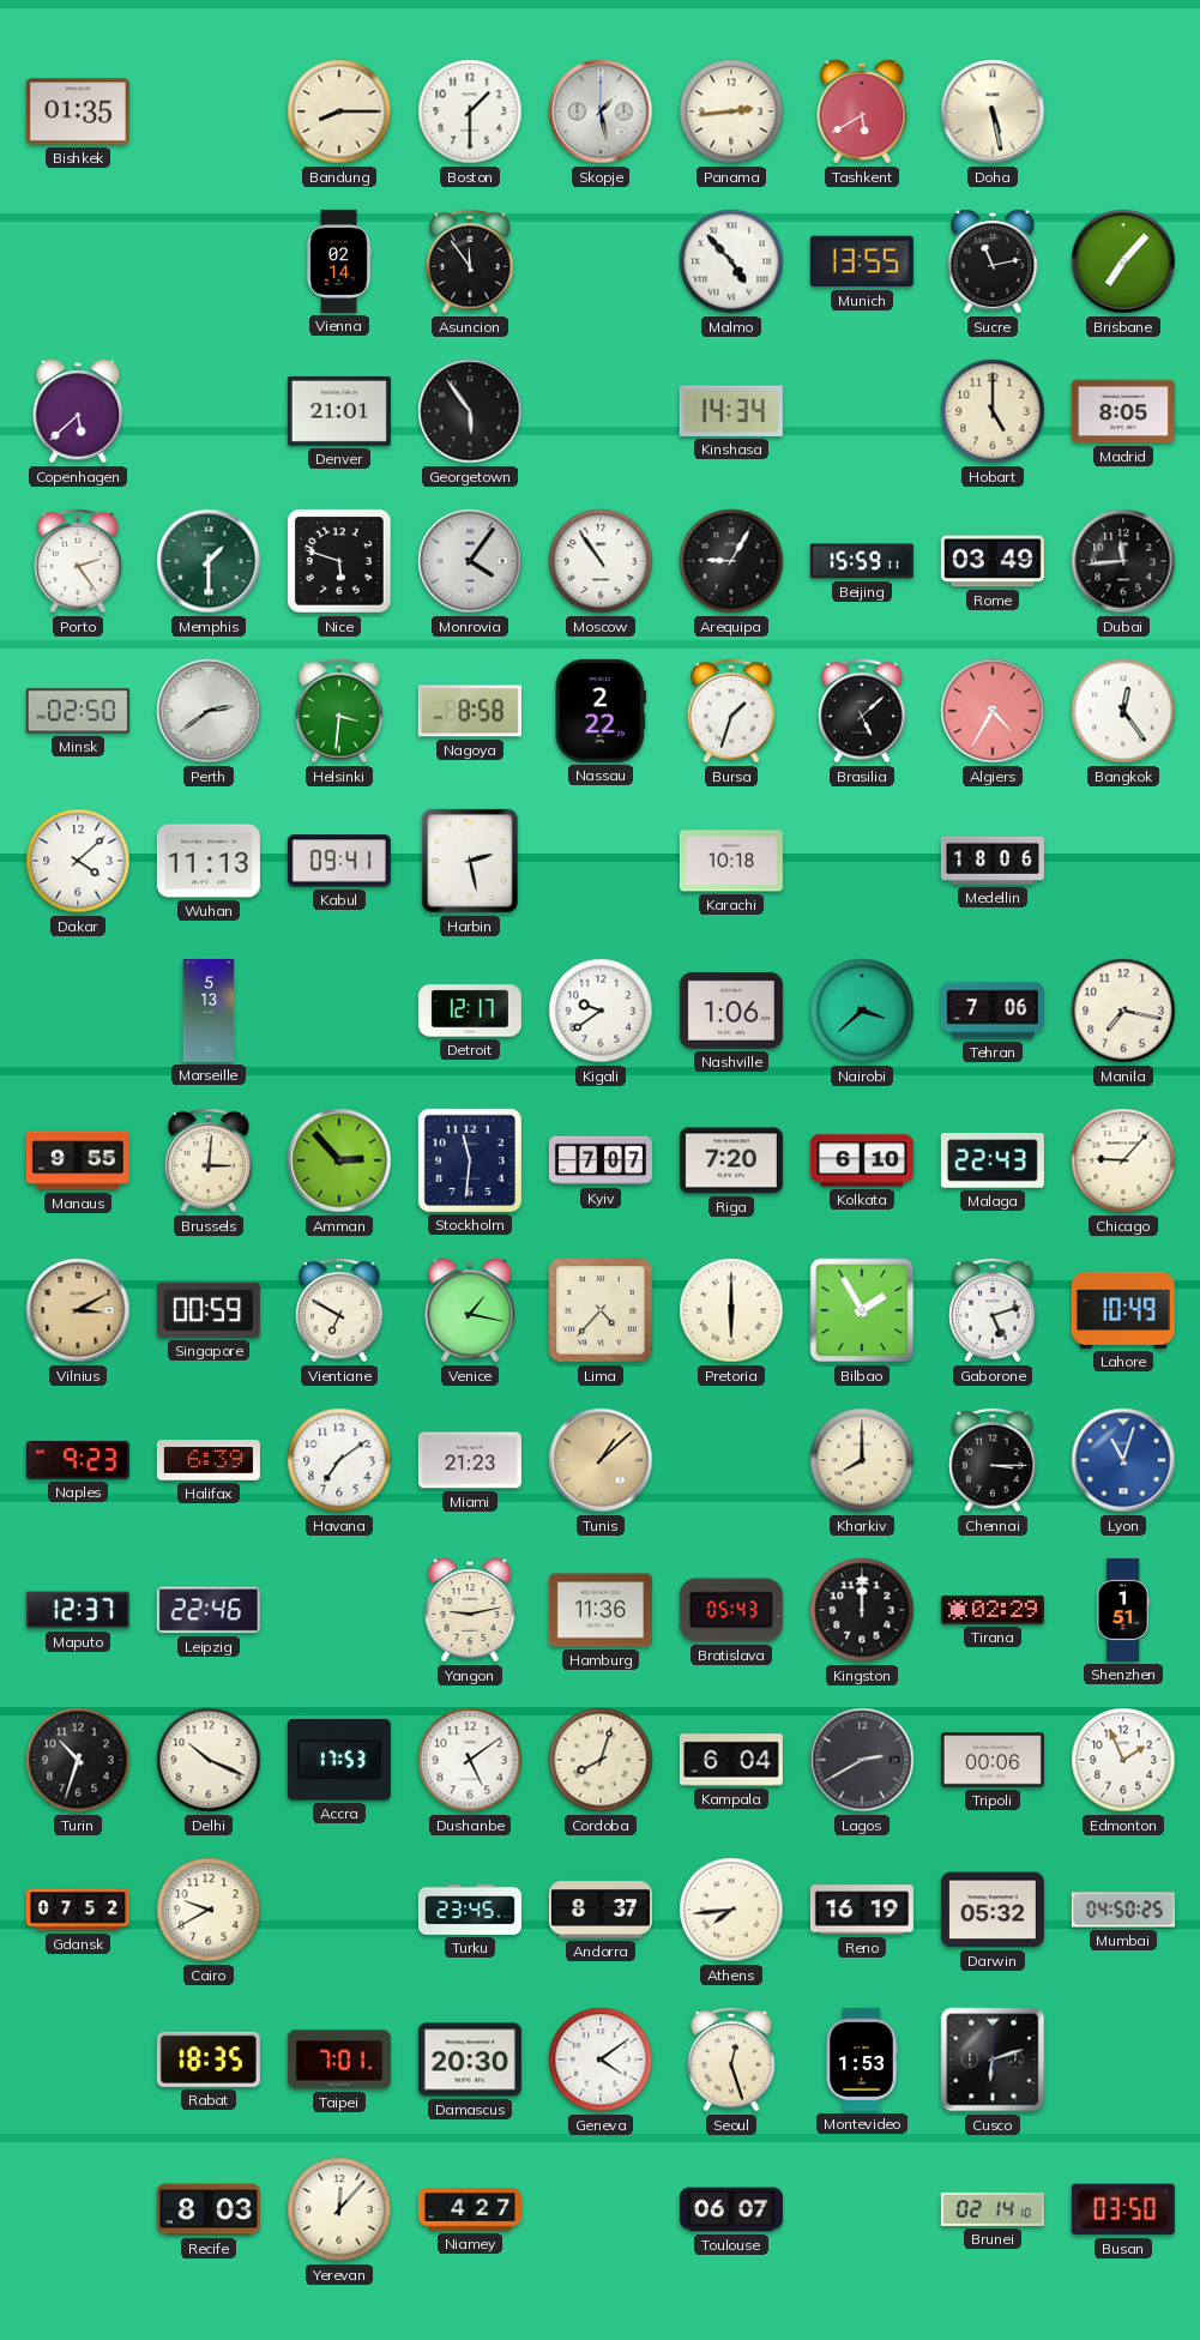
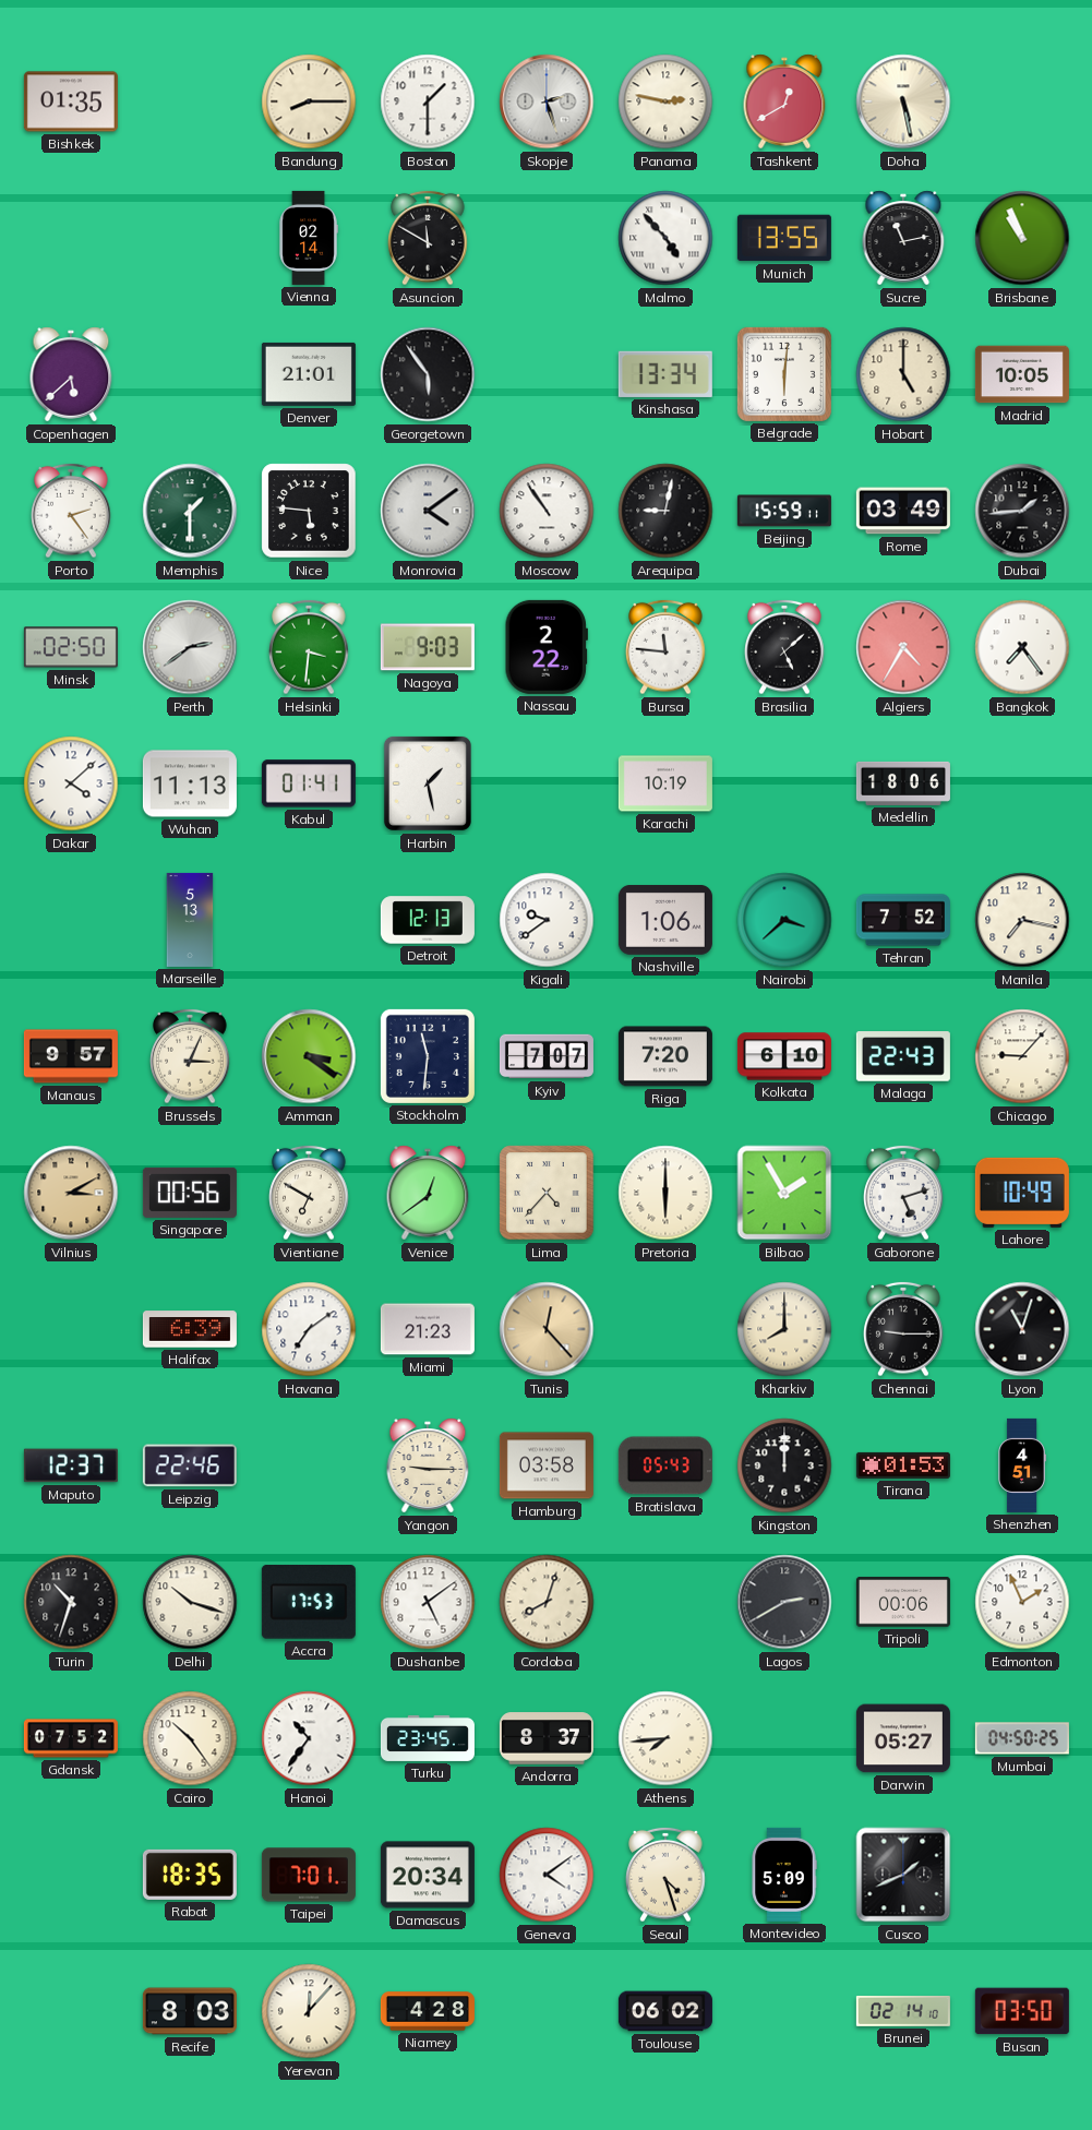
Skopje: 1:28 -> 2:27 (547, 101)
Panama: 2:44 -> 2:47 (665, 101)
Tashkent: 5:40 -> 12:40 (784, 101)
Asuncion: 11:54 -> 11:50 (428, 238)
Brisbane: 7:07 -> 10:56 (1022, 238)
Kinshasa: 14:34 -> 13:34 (665, 374)
Belgrade: none -> 6:01 (784, 374)
Madrid: 8:05 -> 10:05 (1022, 374)
Nice: 5:48 -> 5:46 (309, 511)
Monrovia: 4:06 -> 4:09 (428, 511)
Arequipa: 9:05 -> 9:02 (665, 511)
Dubai: 11:44 -> 1:44 (1022, 511)
Nagoya: 8:58 -> 9:03 (428, 647)
Bursa: 1:33 -> 11:46 (665, 647)
Bangkok: 12:24 -> 7:24 (1022, 647)
Kabul: 09:41 -> 01:41 (309, 783)
Harbin: 2:28 -> 1:28 (428, 783)
Karachi: 10:18 -> 10:19 (665, 783)
Detroit: 12:17 -> 12:13 (428, 920)
Tehran: 7:06 -> 7:52 (903, 920)
Manaus: 9:55 -> 9:57 (71, 1056)
Brussels: 3:01 -> 3:04 (190, 1056)
Amman: 2:53 -> 3:21 (309, 1056)
Singapore: 00:59 -> 00:56 (190, 1193)
Venice: 1:17 -> 12:39 (428, 1193)
Naples: 9:23 -> none (78, 1460)
Tunis: 1:08 -> 12:23 (547, 1329)
Chennai: 3:15 -> 9:15 (903, 1329)
Lyon dial: blue -> black (1022, 1329)
Yangon: 9:13 -> 9:15 (428, 1465)
Hamburg: 11:36 -> 03:58 (547, 1465)
Tirana: 02:29 -> 01:53 (903, 1465)
Shenzhen: 1:51 -> 4:51 (1021, 1465)
Delhi: 10:19 -> 10:18 (190, 1602)
Kampala: 6:04 -> none (731, 1760)
Cairo: 9:40 -> 10:24 (190, 1738)
Hanoi: none -> 10:36 (309, 1738)
Reno: 16:19 -> none (862, 1910)
Darwin: 05:32 -> 05:27 (903, 1738)
Damascus: 20:30 -> 20:34 (428, 1875)
Seoul: 12:27 -> 4:27 (665, 1875)
Montevideo: 1:53 -> 5:09 (784, 1875)
Cusco: 6:12 -> 1:41 (903, 1875)
Niamey: 4:27 -> 4:28 (428, 2011)
Toulouse: 06:07 -> 06:02 (665, 2011)
